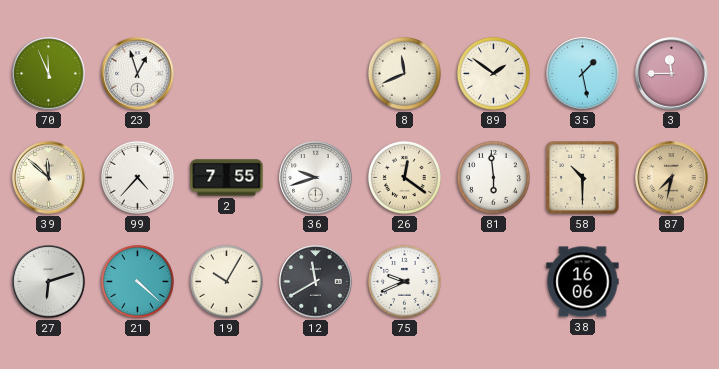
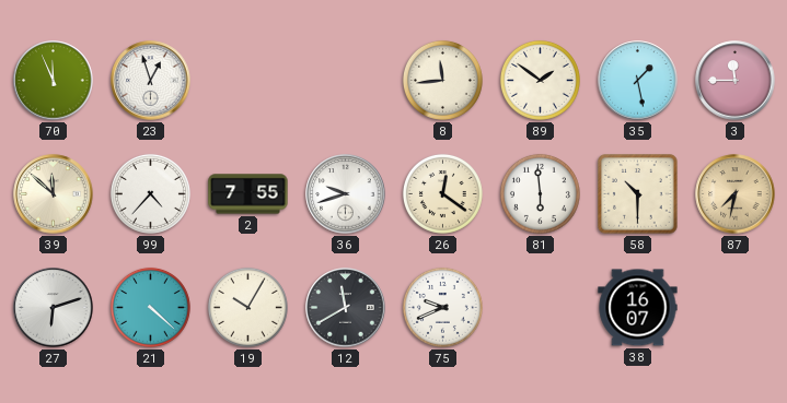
8: 11:41 -> 11:44 (442, 80)
38: 16:06 -> 16:07 (638, 308)
